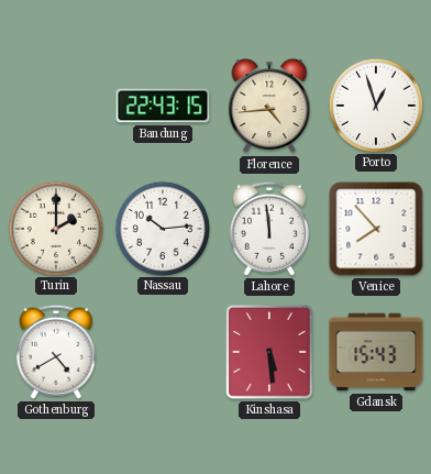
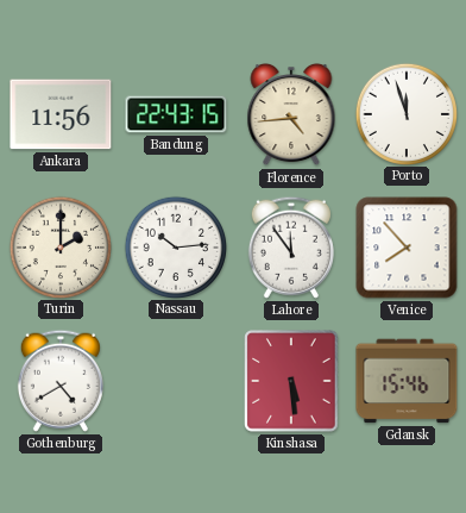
Ankara: none -> 11:56 (61, 114)
Porto: 12:57 -> 11:57 (405, 113)
Lahore: 11:59 -> 11:54 (291, 248)
Gdansk: 15:43 -> 15:46 (407, 381)
